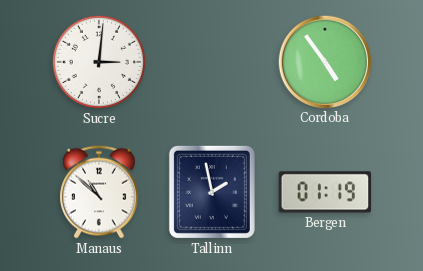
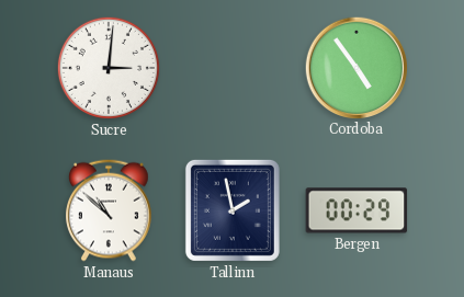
Bergen: 01:19 -> 00:29 (357, 210)
